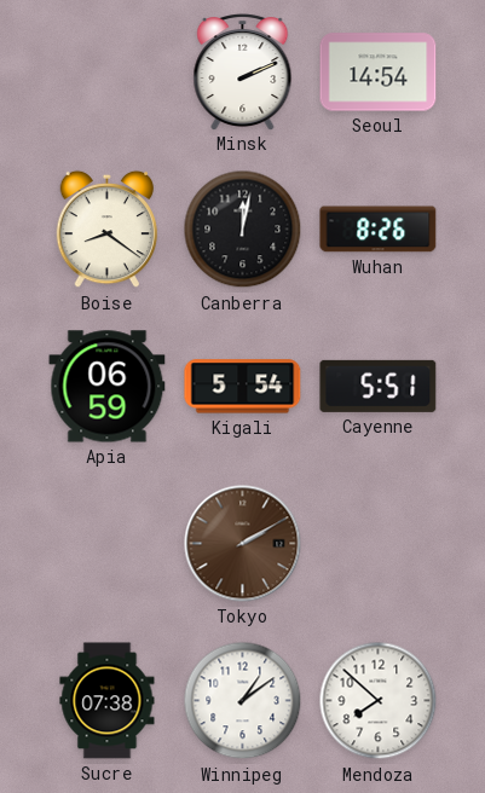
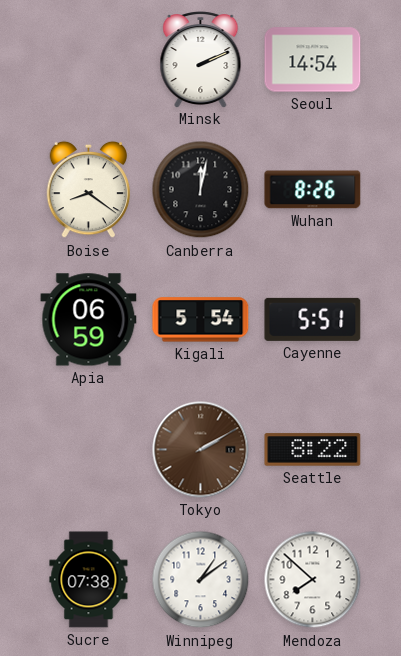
Seattle: none -> 8:22 (313, 450)
